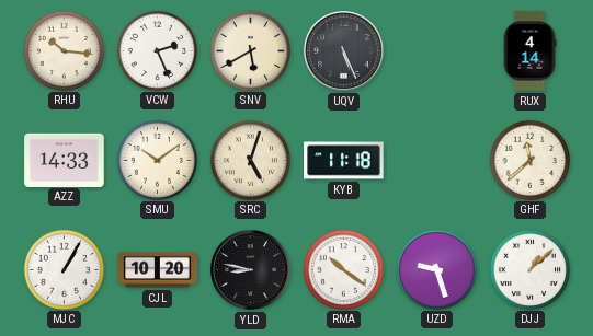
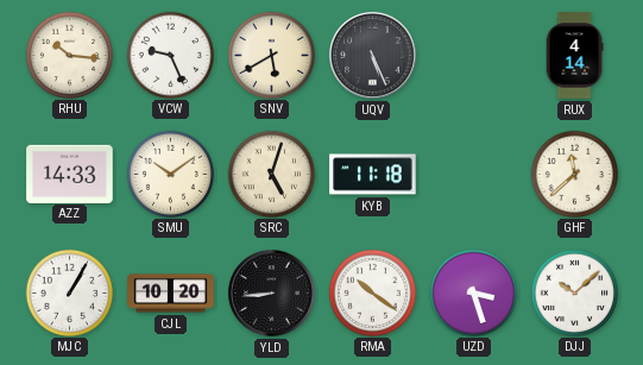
VCW: 2:26 -> 9:26 (170, 55)
YLD: 8:47 -> 8:44 (272, 294)
UZD: 9:27 -> 3:27 (473, 292)
DJJ: 1:08 -> 10:08 (574, 292)
